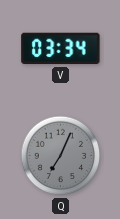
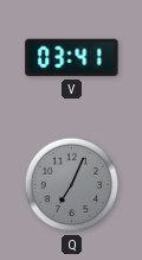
V: 03:34 -> 03:41 (72, 58)
